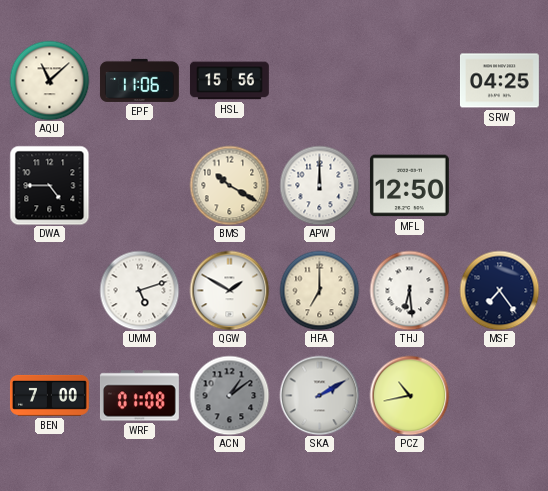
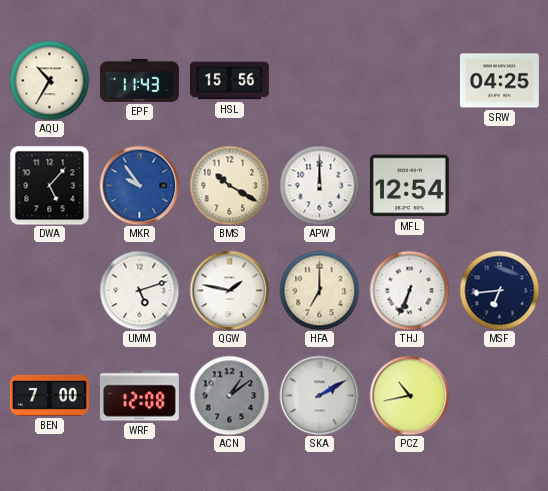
AQU: 11:08 -> 10:35 (49, 80)
EPF: 11:06 -> 11:43 (139, 80)
DWA: 4:45 -> 5:07 (49, 185)
MKR: none -> 9:54 (139, 185)
MFL: 12:50 -> 12:54 (409, 186)
QGW: 1:50 -> 1:47 (229, 290)
THJ: 6:29 -> 6:34 (409, 290)
MSF: 7:24 -> 6:44 (499, 290)
WRF: 01:08 -> 12:08 (139, 396)
